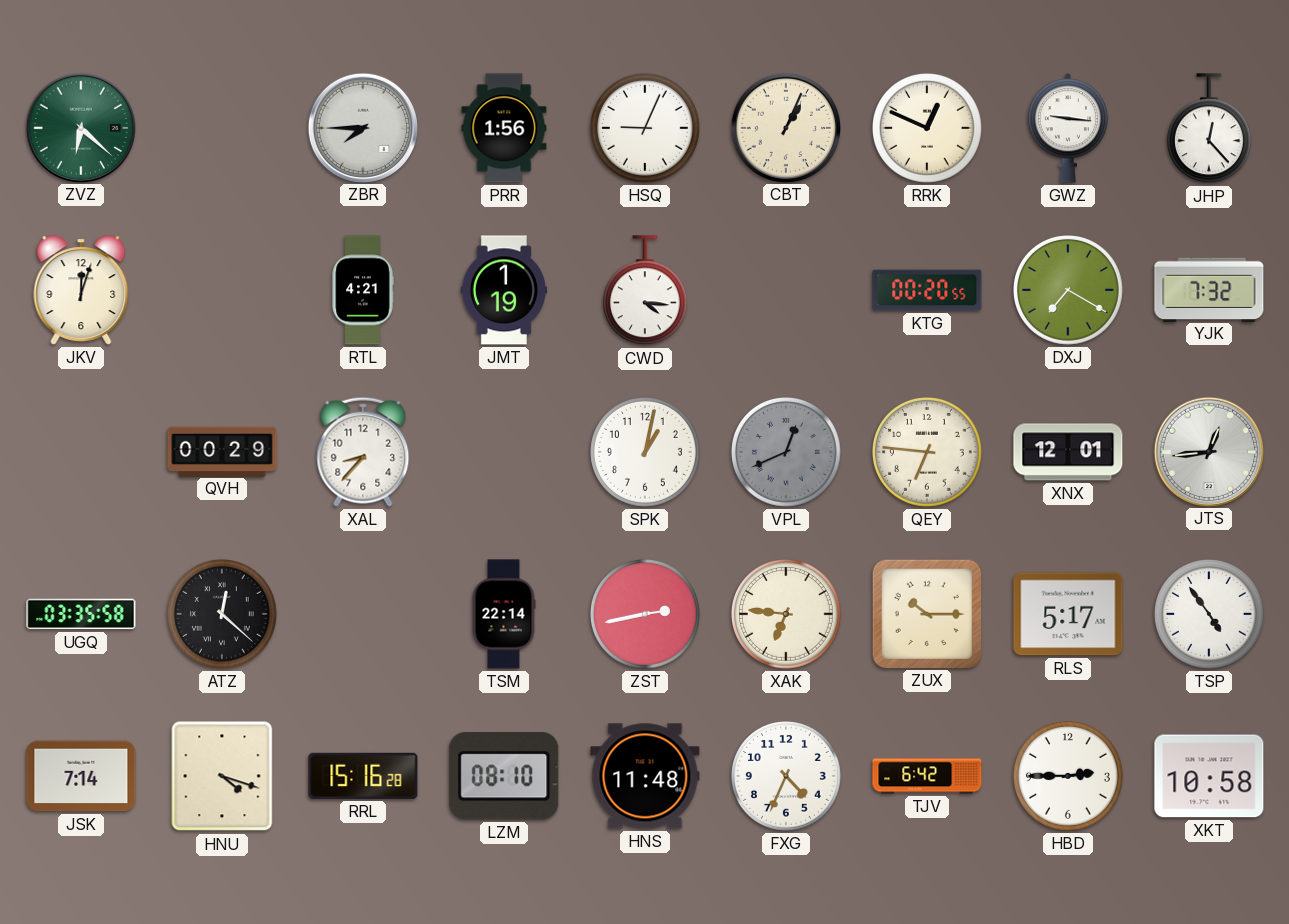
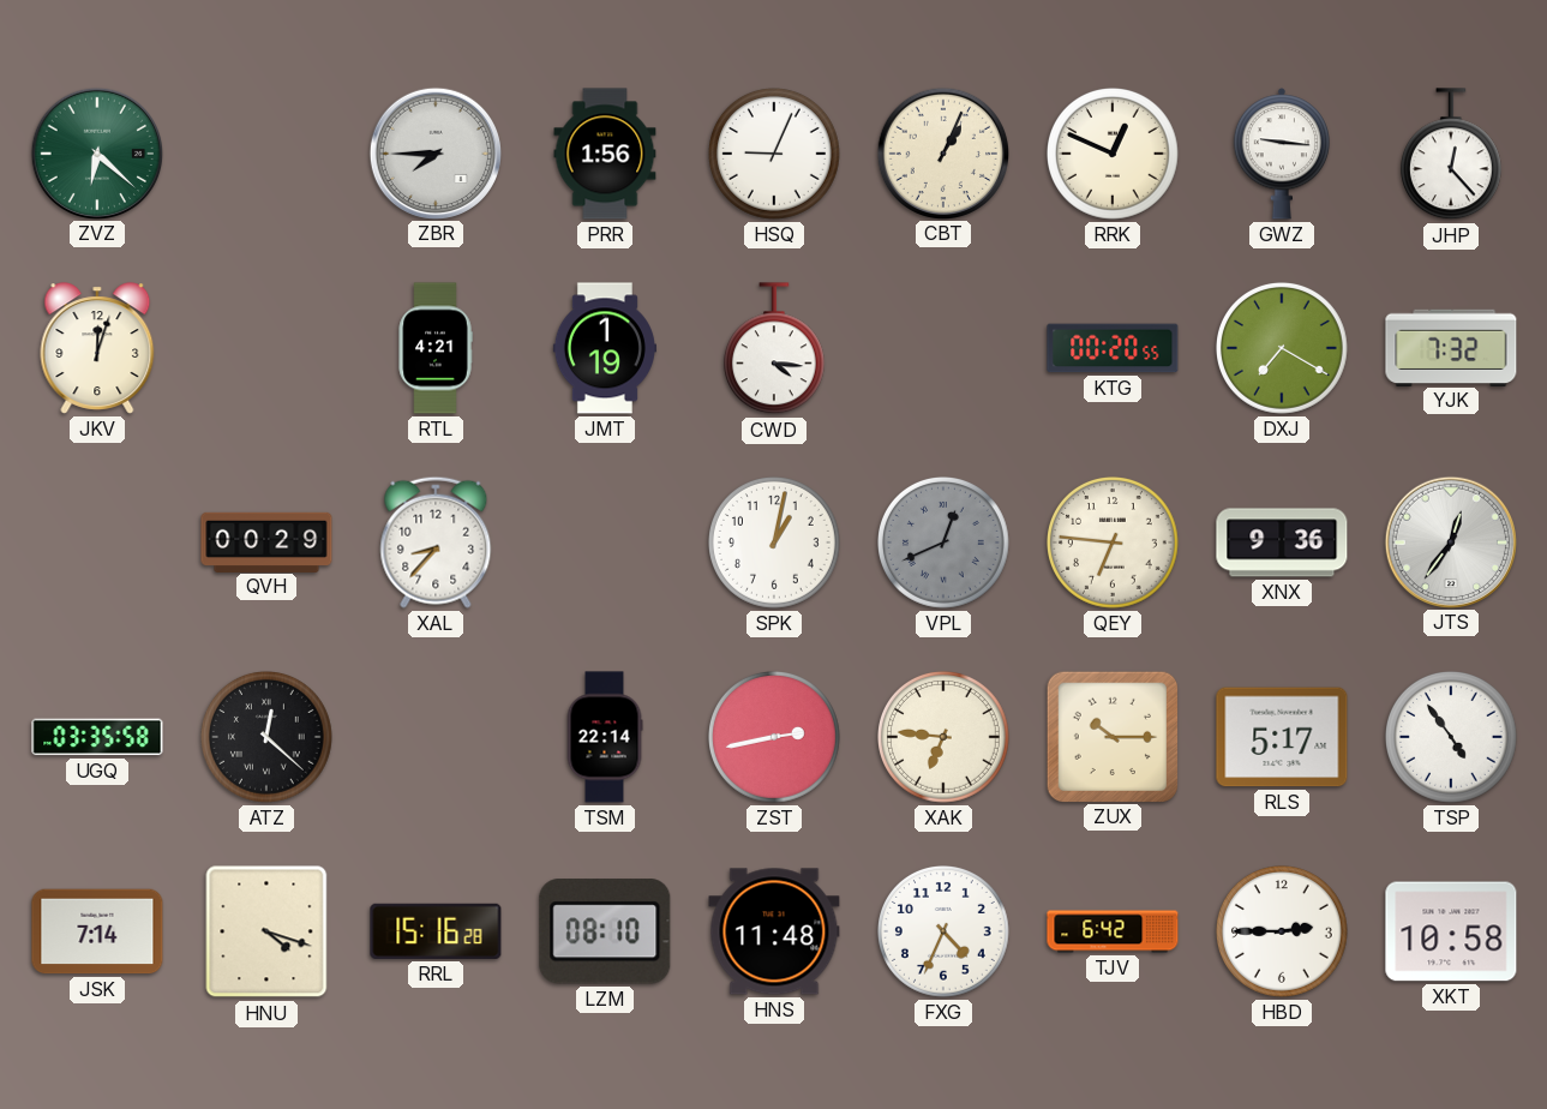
XNX: 12:01 -> 9:36 (1282, 542)
JTS: 12:44 -> 12:36 (1450, 541)
